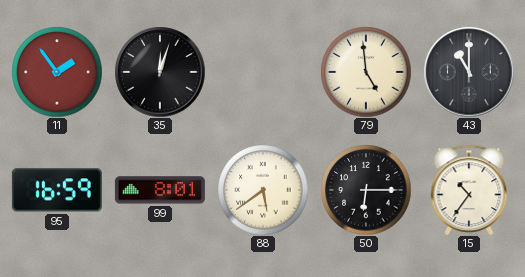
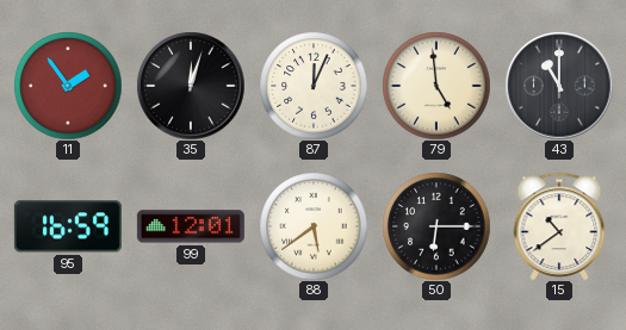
87: none -> 12:04 (314, 86)
99: 8:01 -> 12:01 (191, 226)
15: 10:36 -> 10:39 (559, 226)
